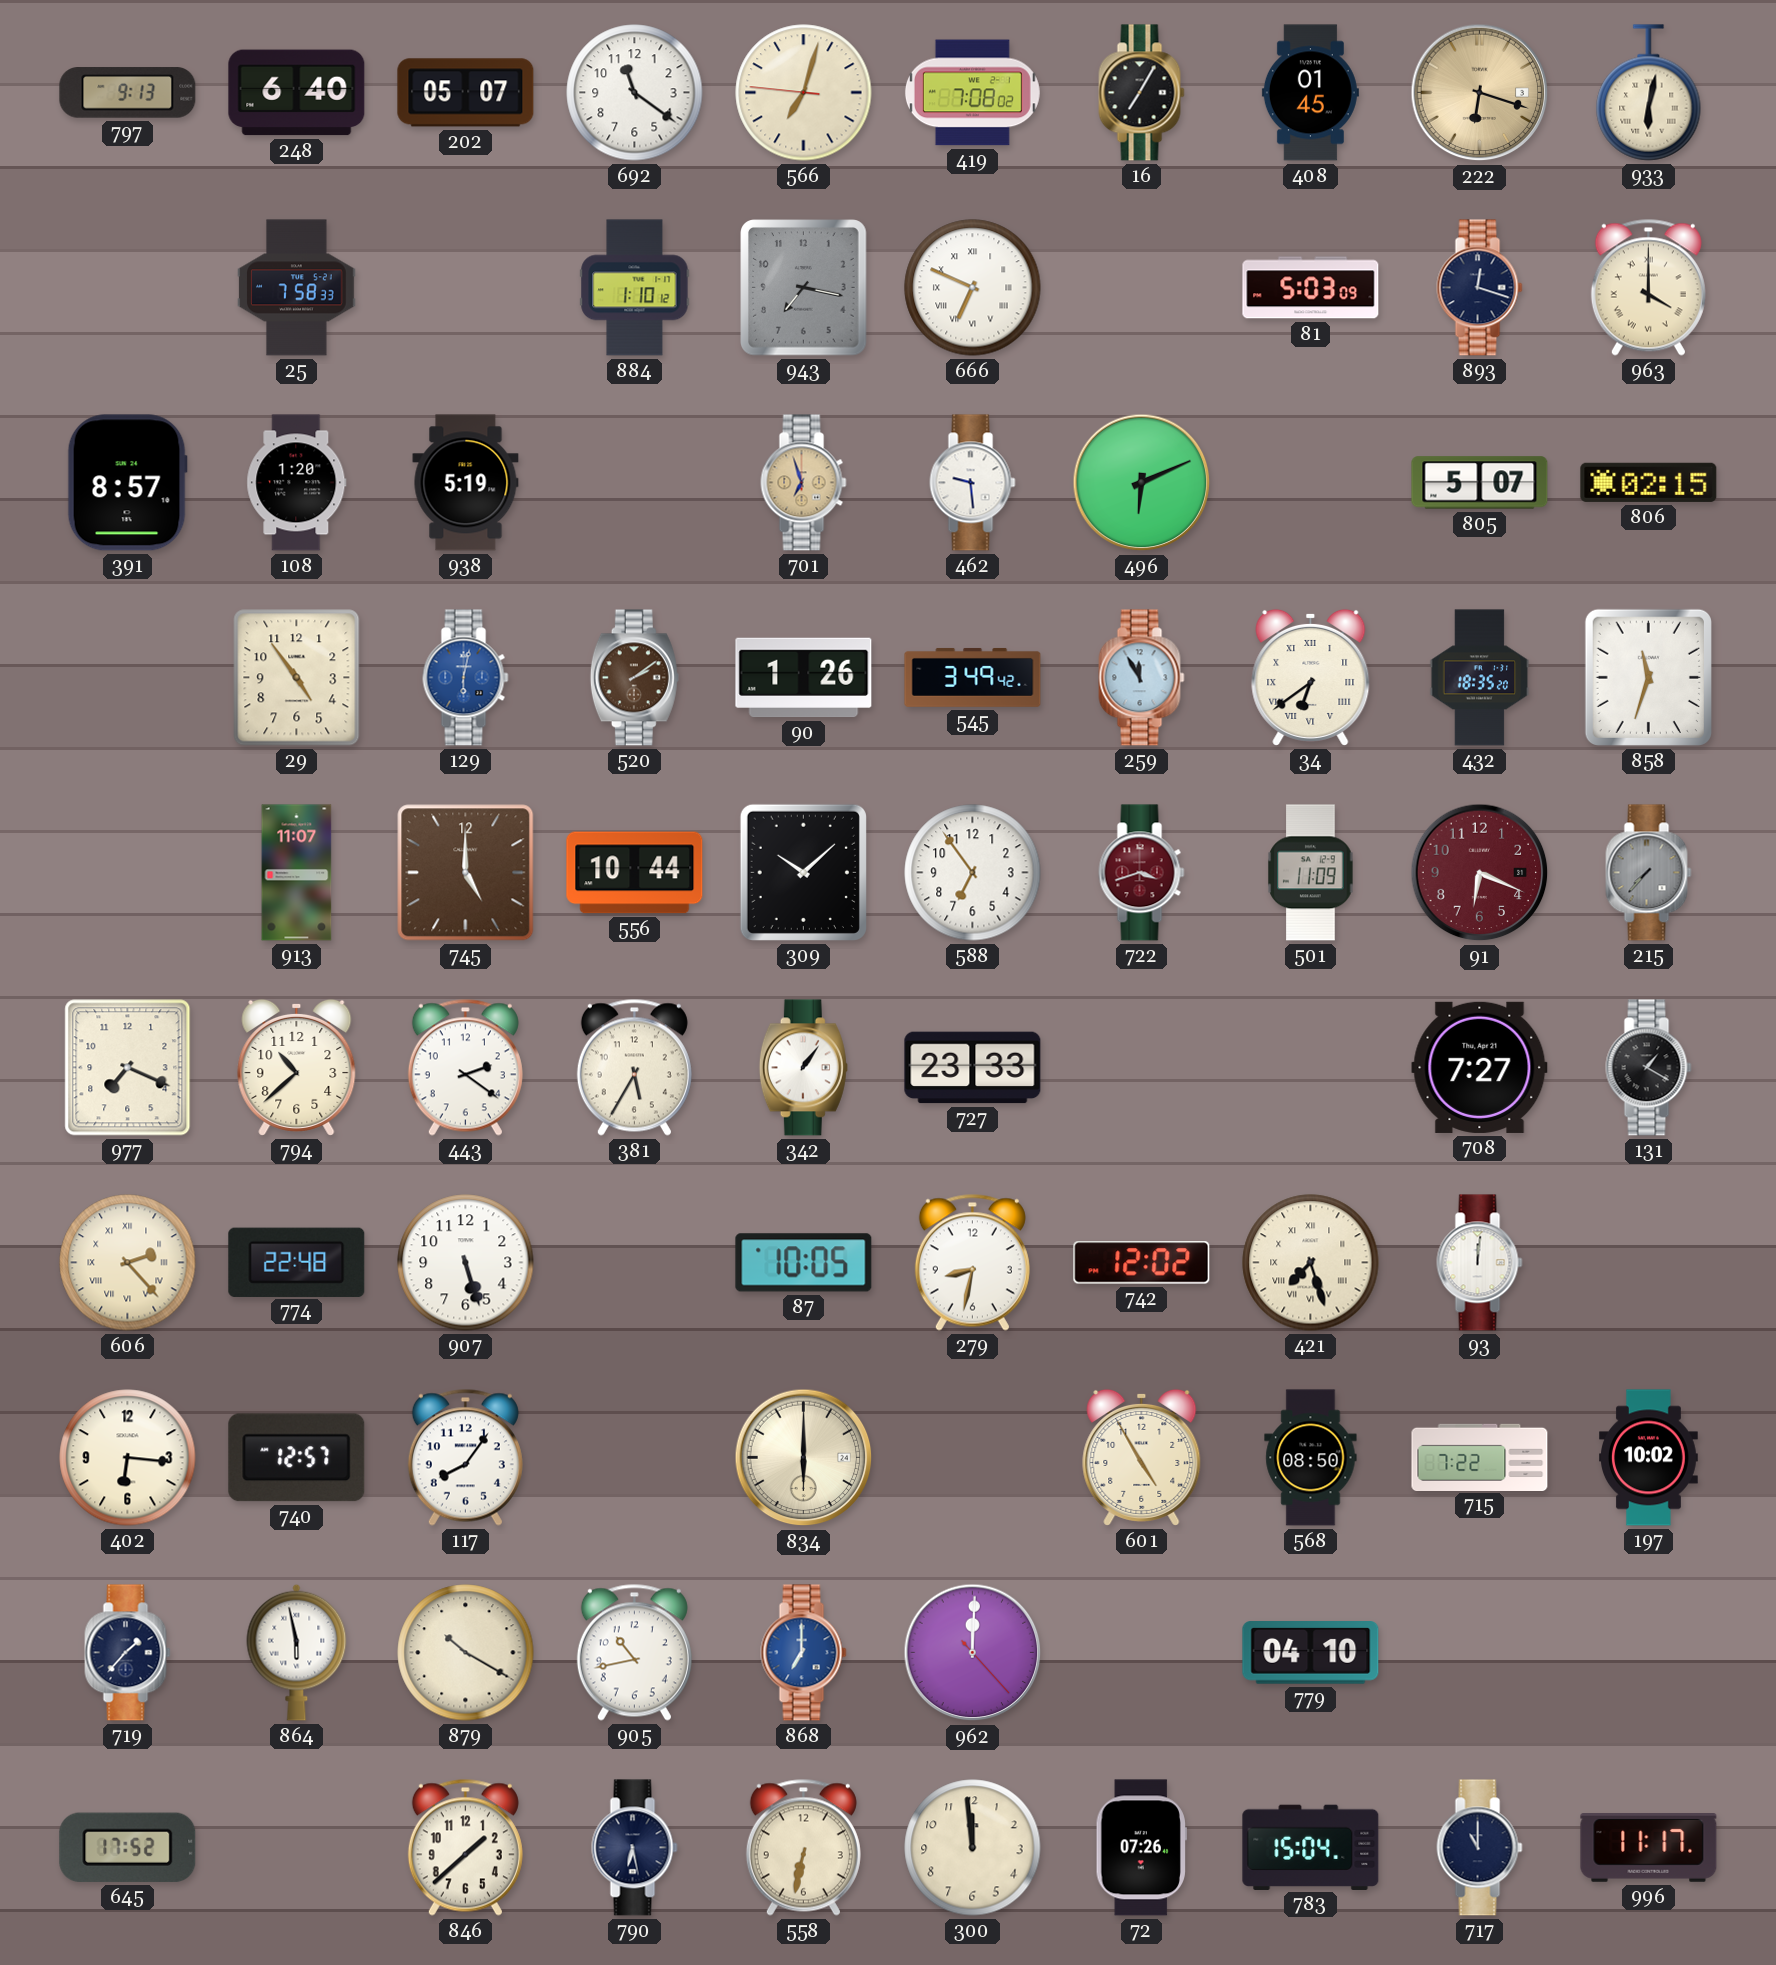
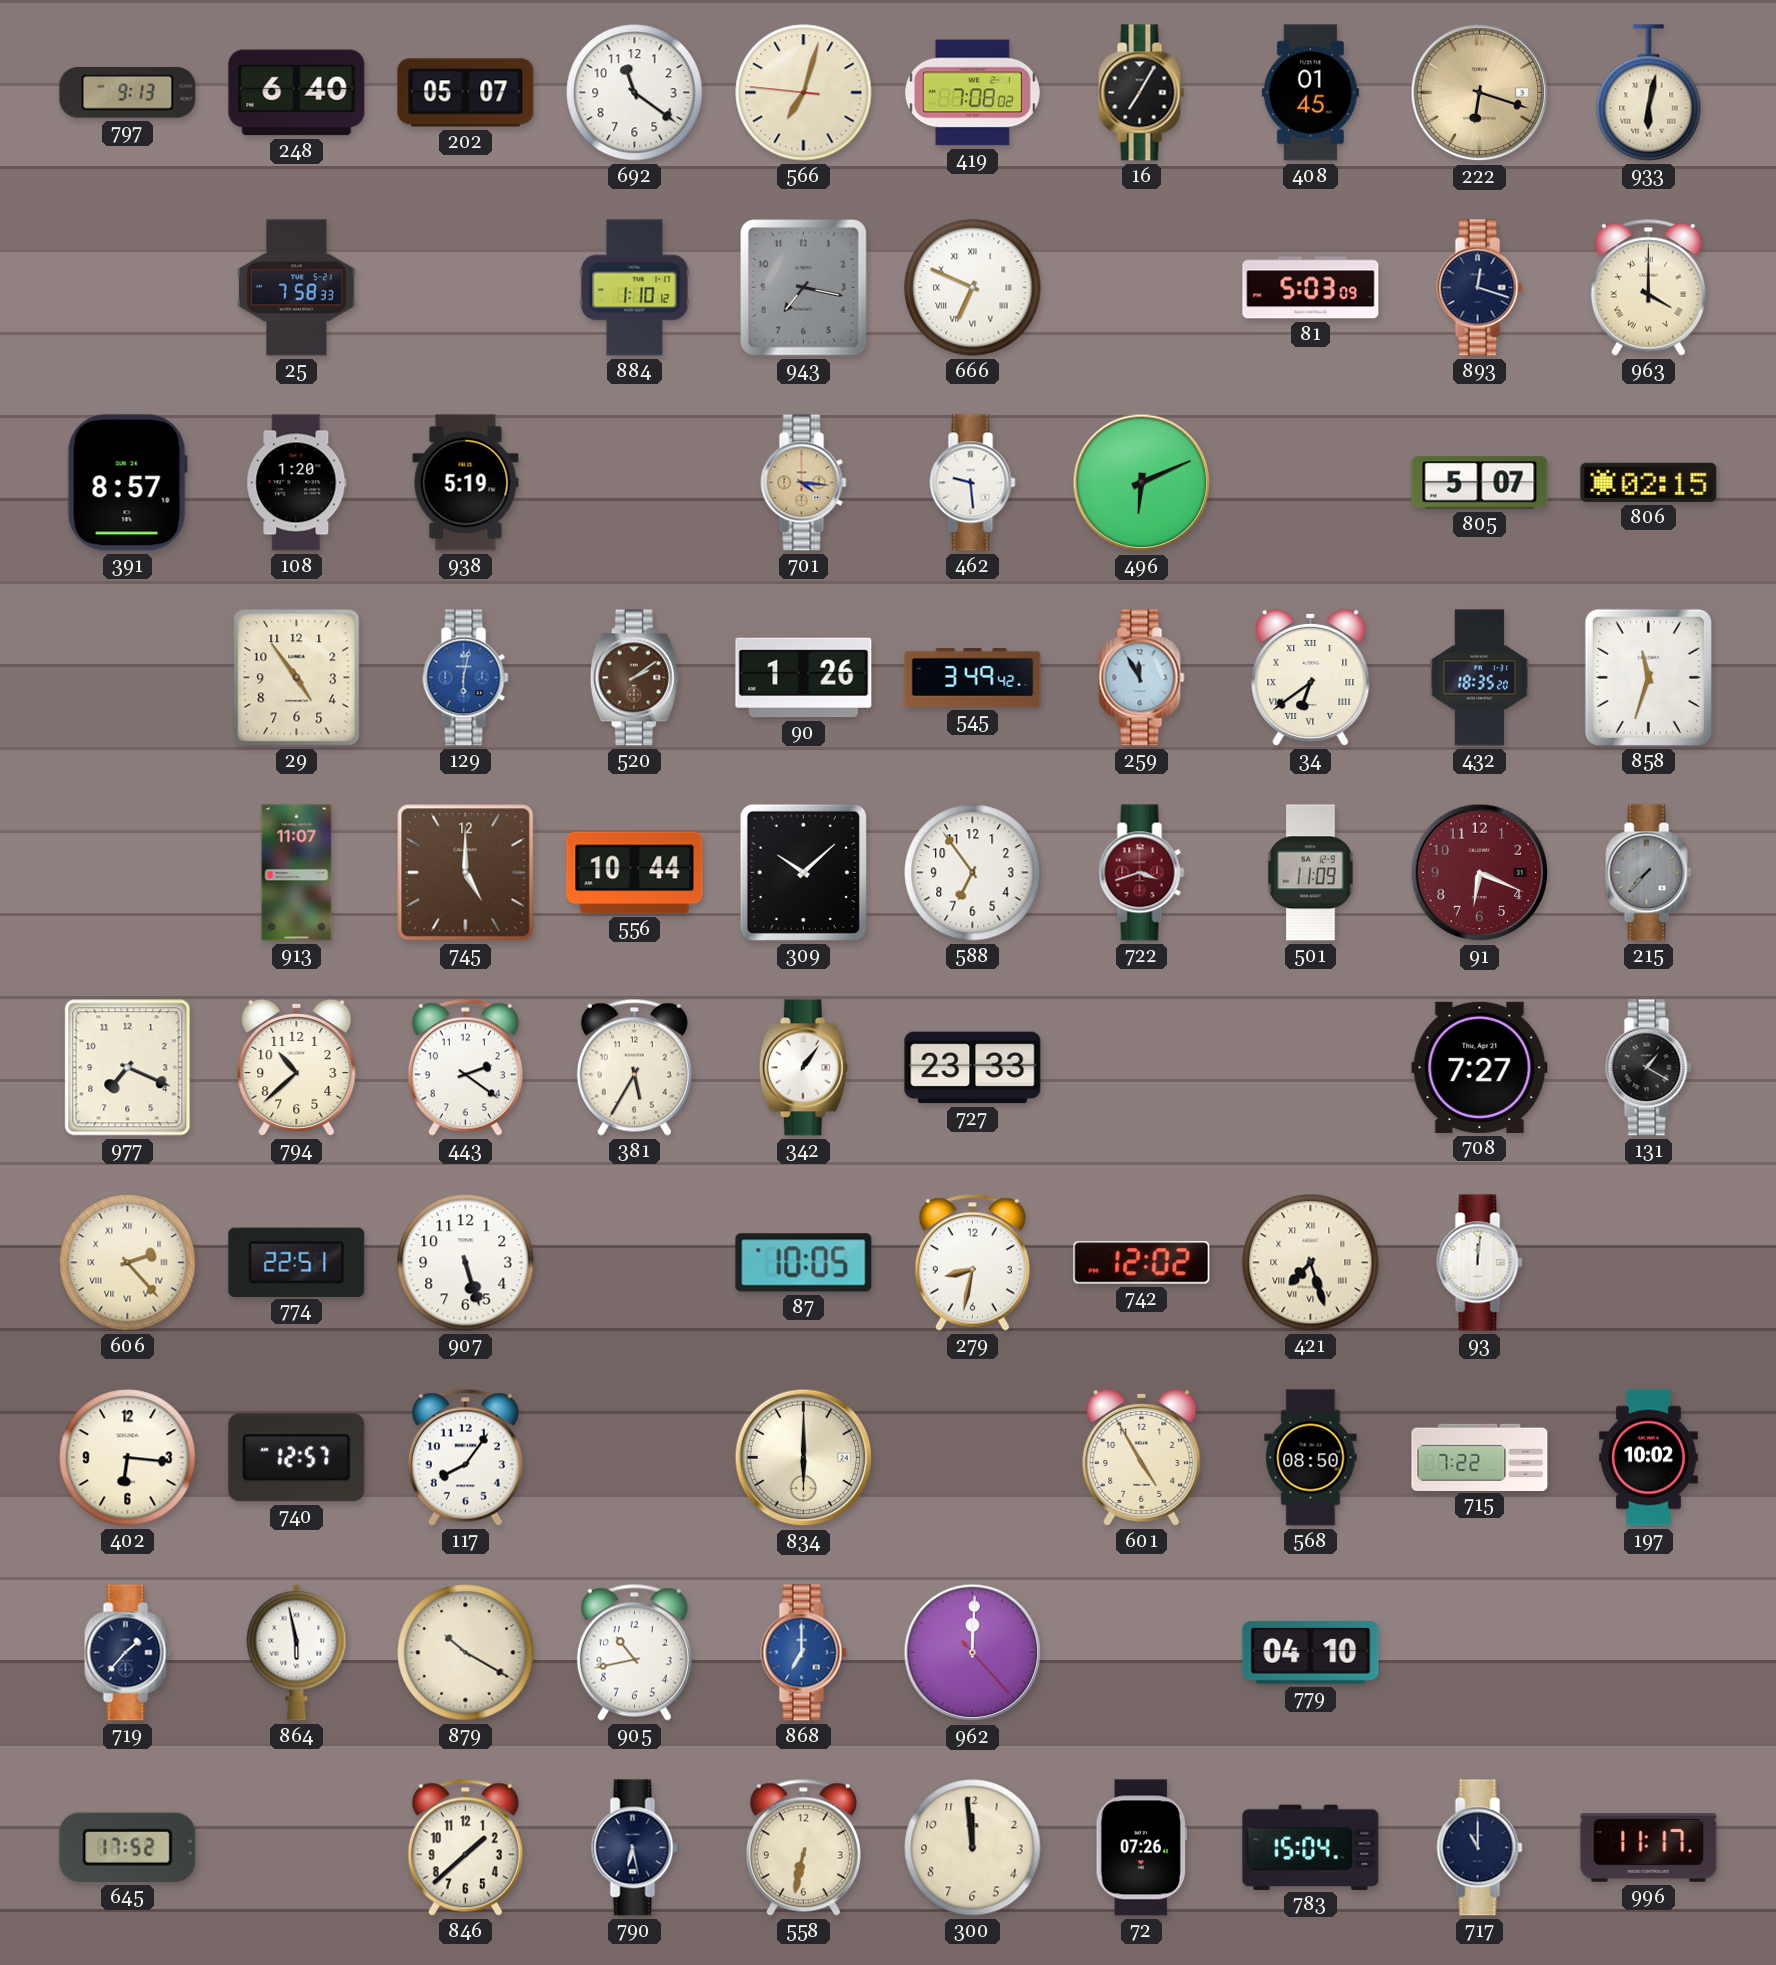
701: 6:57 -> 4:16 (804, 483)
774: 22:48 -> 22:51 (297, 1262)
